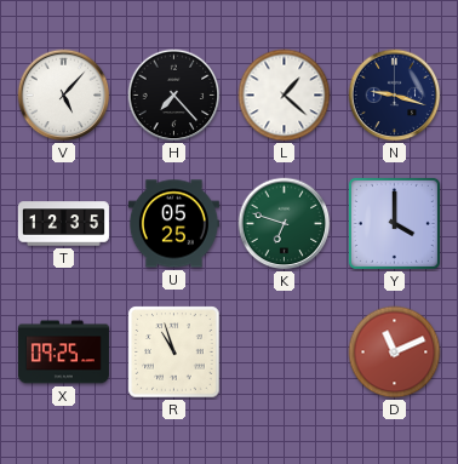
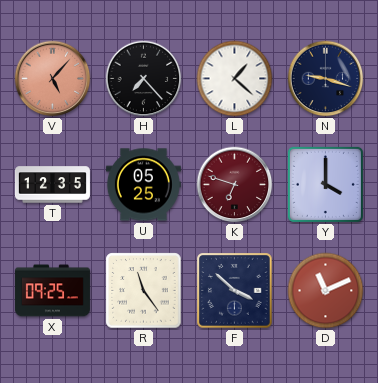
V dial: white -> salmon (53, 79)
K dial: green -> burgundy (235, 185)
R: 10:57 -> 11:24 (144, 291)
F: none -> 3:52 (235, 291)
